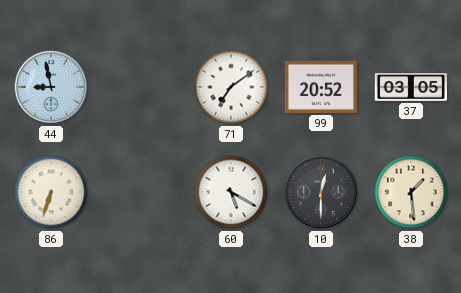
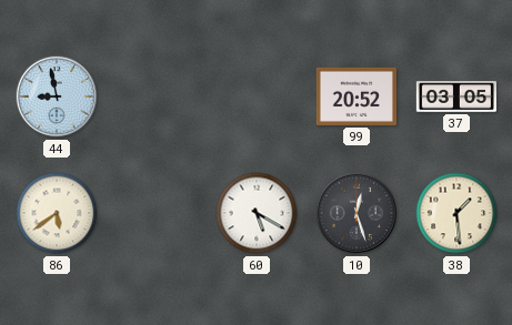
71: 7:09 -> none (231, 87)
86: 6:33 -> 5:39 (57, 213)
10: 12:30 -> 12:27 (357, 213)
